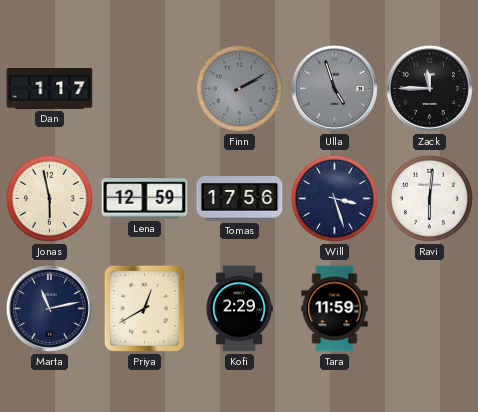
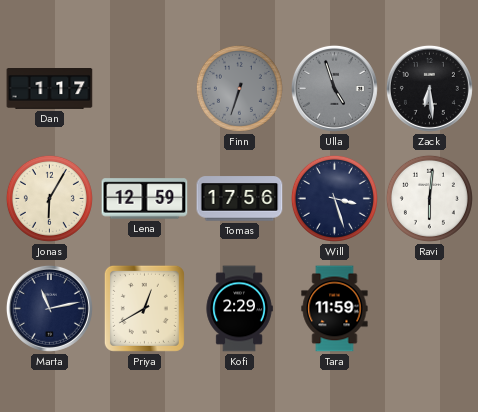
Finn: 2:10 -> 6:33 (239, 88)
Zack: 11:45 -> 6:29 (429, 88)
Jonas: 5:58 -> 6:05 (49, 198)
